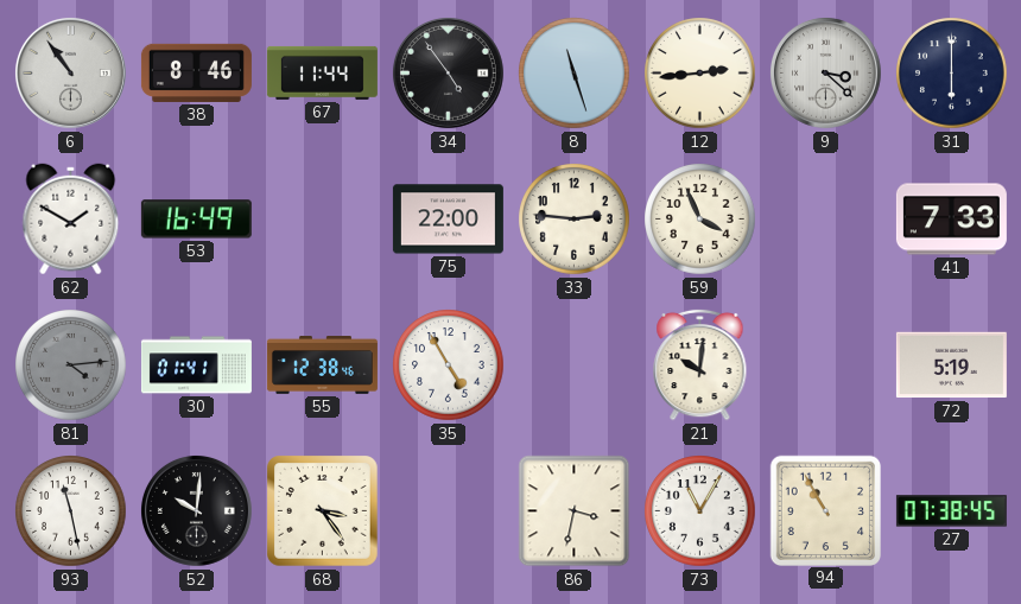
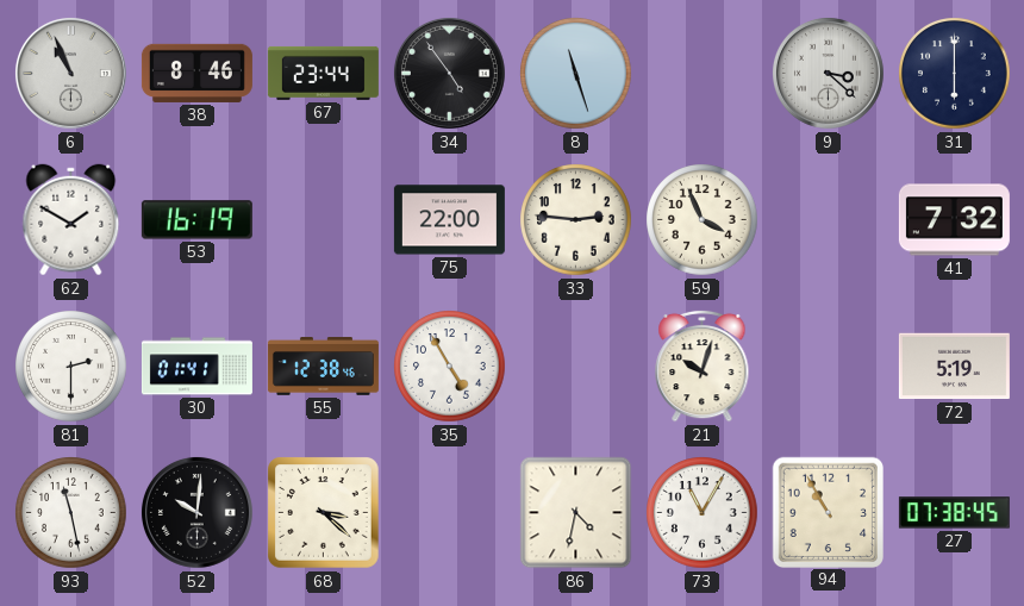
6: 10:54 -> 10:56 (70, 73)
67: 11:44 -> 23:44 (323, 73)
12: 2:44 -> none (700, 74)
53: 16:49 -> 16:19 (196, 220)
41: 7:33 -> 7:32 (954, 220)
81: 4:14 -> 2:30 (71, 367)
81 dial: grey -> white (71, 367)
21: 10:01 -> 10:03 (703, 366)
68: 3:24 -> 3:22 (324, 513)
86: 3:32 -> 4:32 (576, 513)
